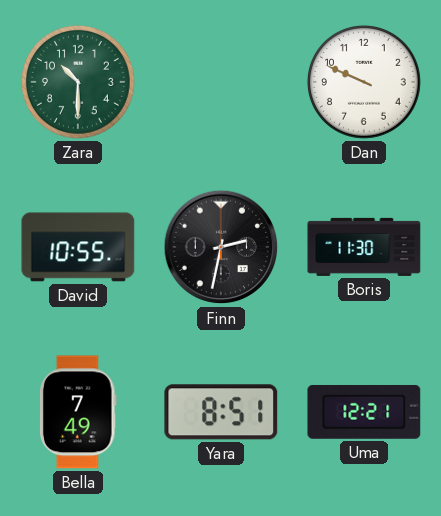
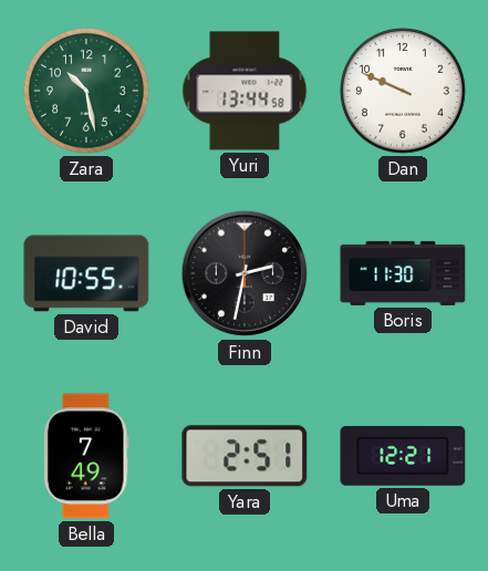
Zara: 10:30 -> 10:28 (86, 91)
Yuri: none -> 13:44 (245, 91)
Yara: 8:51 -> 2:51 (245, 456)
